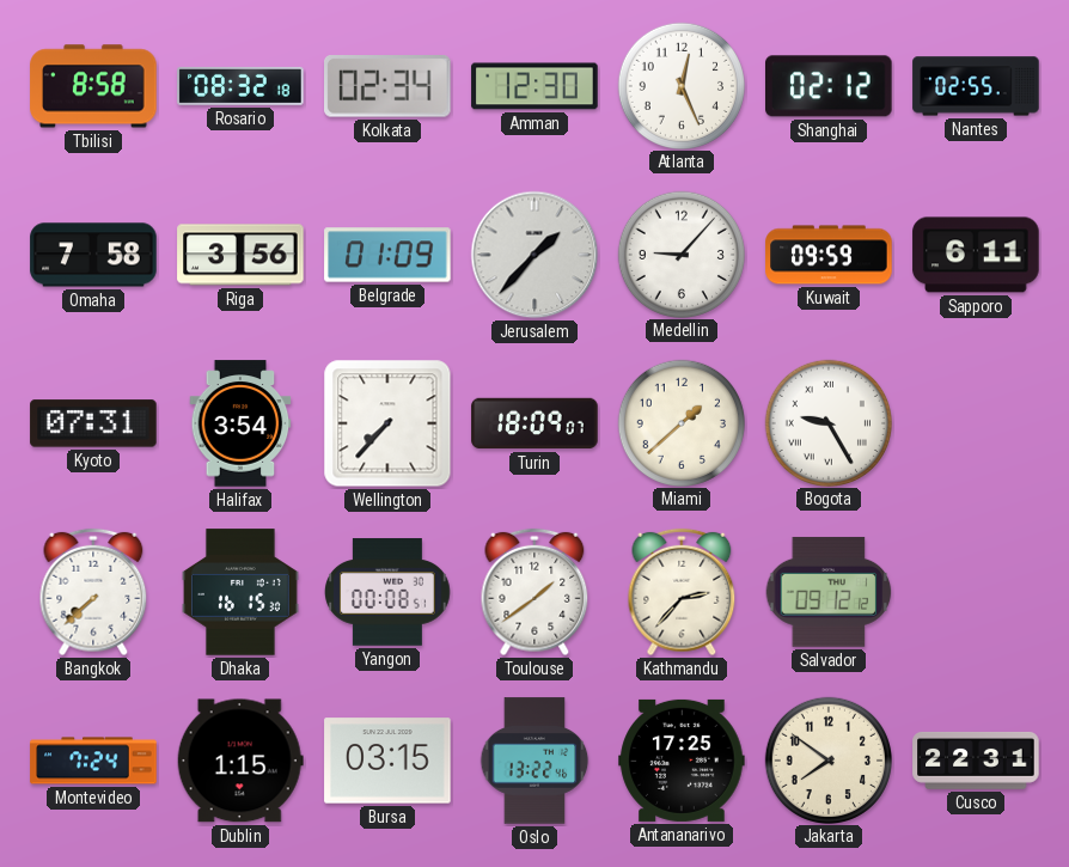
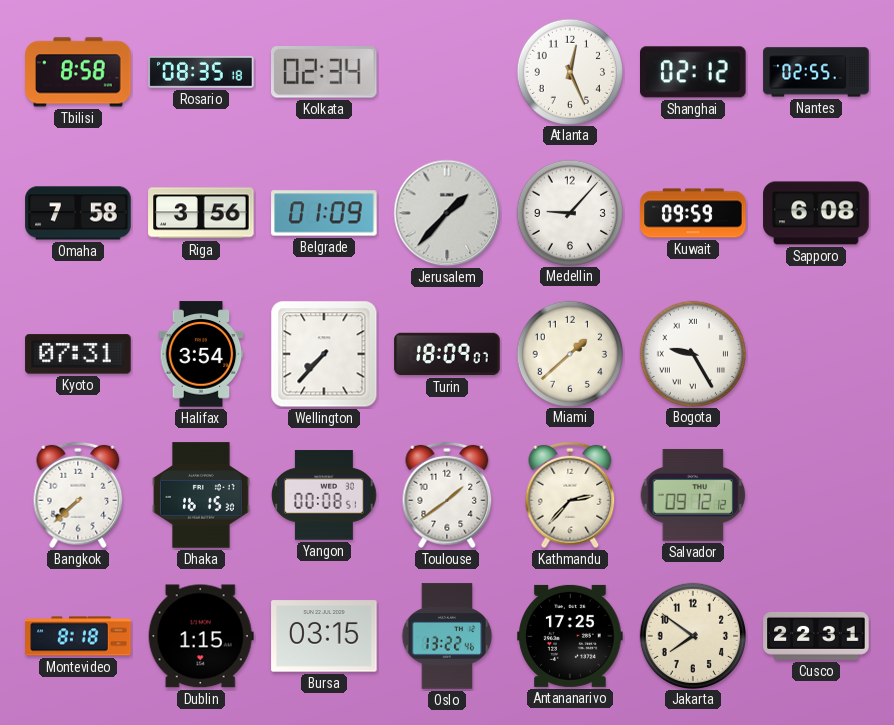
Rosario: 08:32 -> 08:35 (201, 72)
Amman: 12:30 -> none (534, 86)
Sapporo: 6:11 -> 6:08 (816, 213)
Montevideo: 7:24 -> 8:18 (78, 636)
